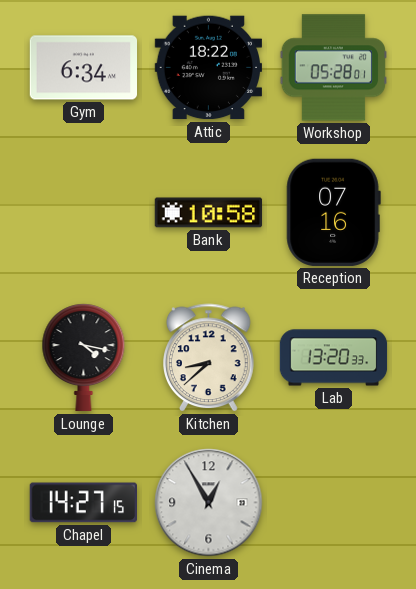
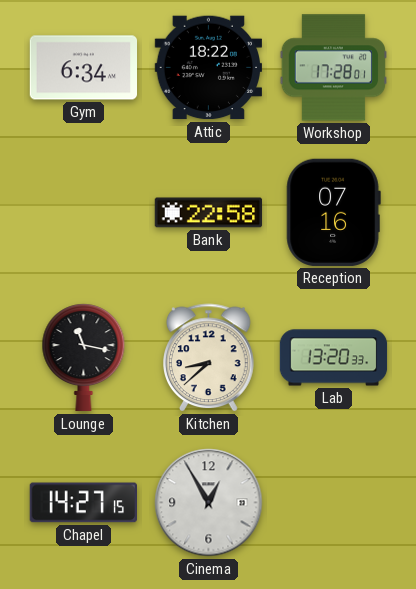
Workshop: 05:28 -> 17:28 (333, 68)
Bank: 10:58 -> 22:58 (209, 213)
Lounge: 4:17 -> 11:17 (84, 358)
